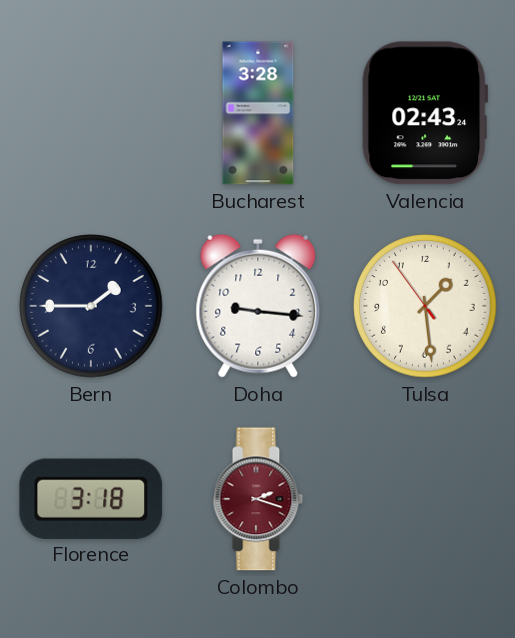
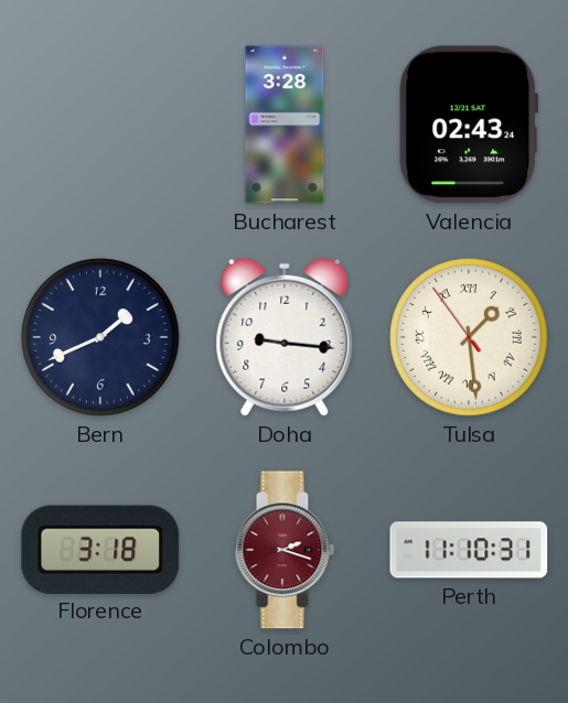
Bern: 1:45 -> 1:41 (100, 337)
Tulsa numerals: Arabic -> Roman (469, 337)
Perth: none -> 11:10 (469, 550)
